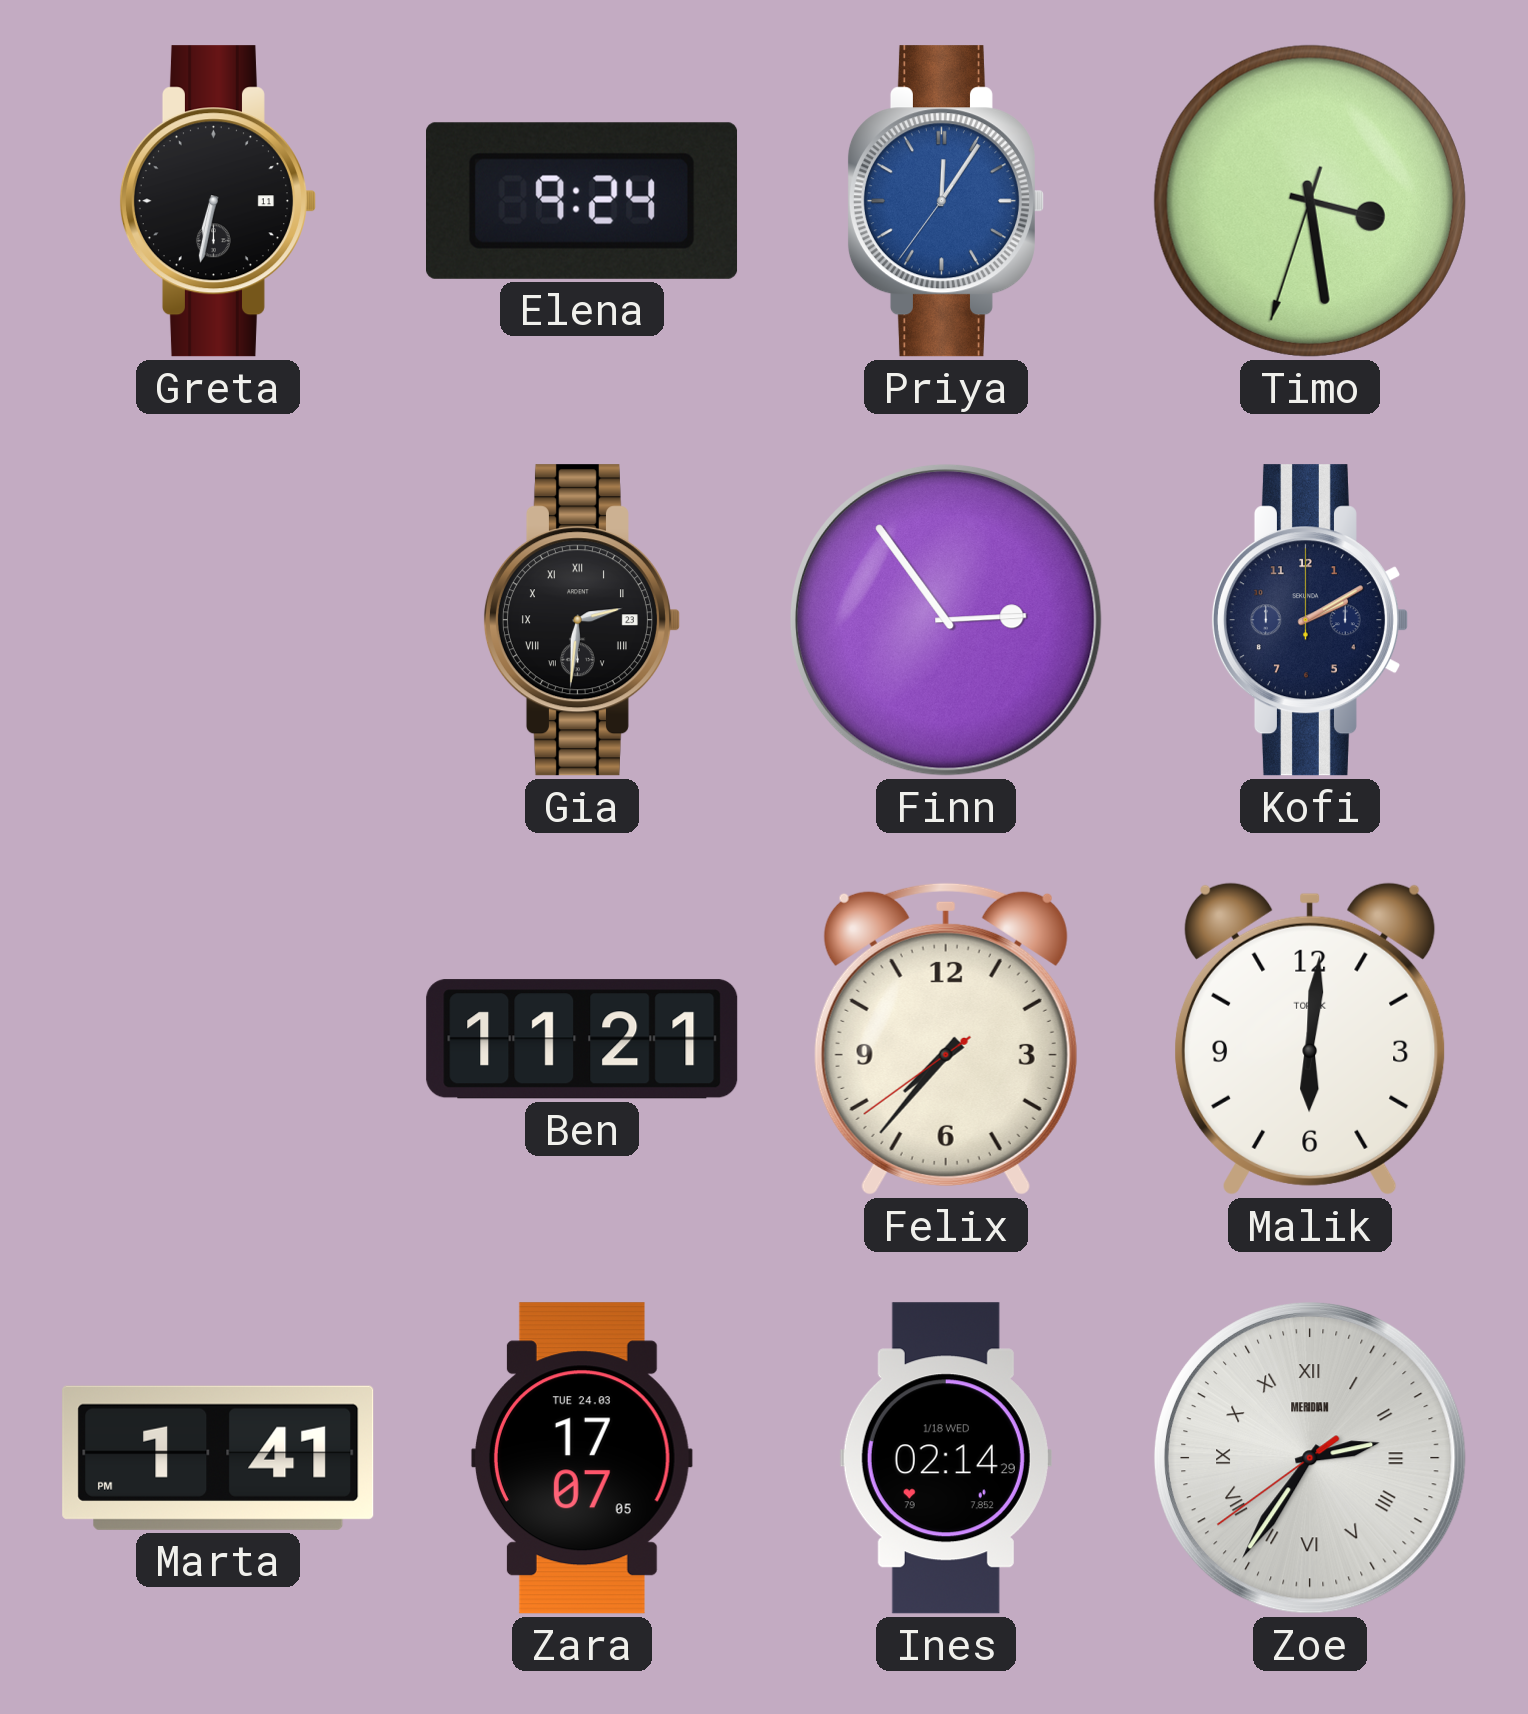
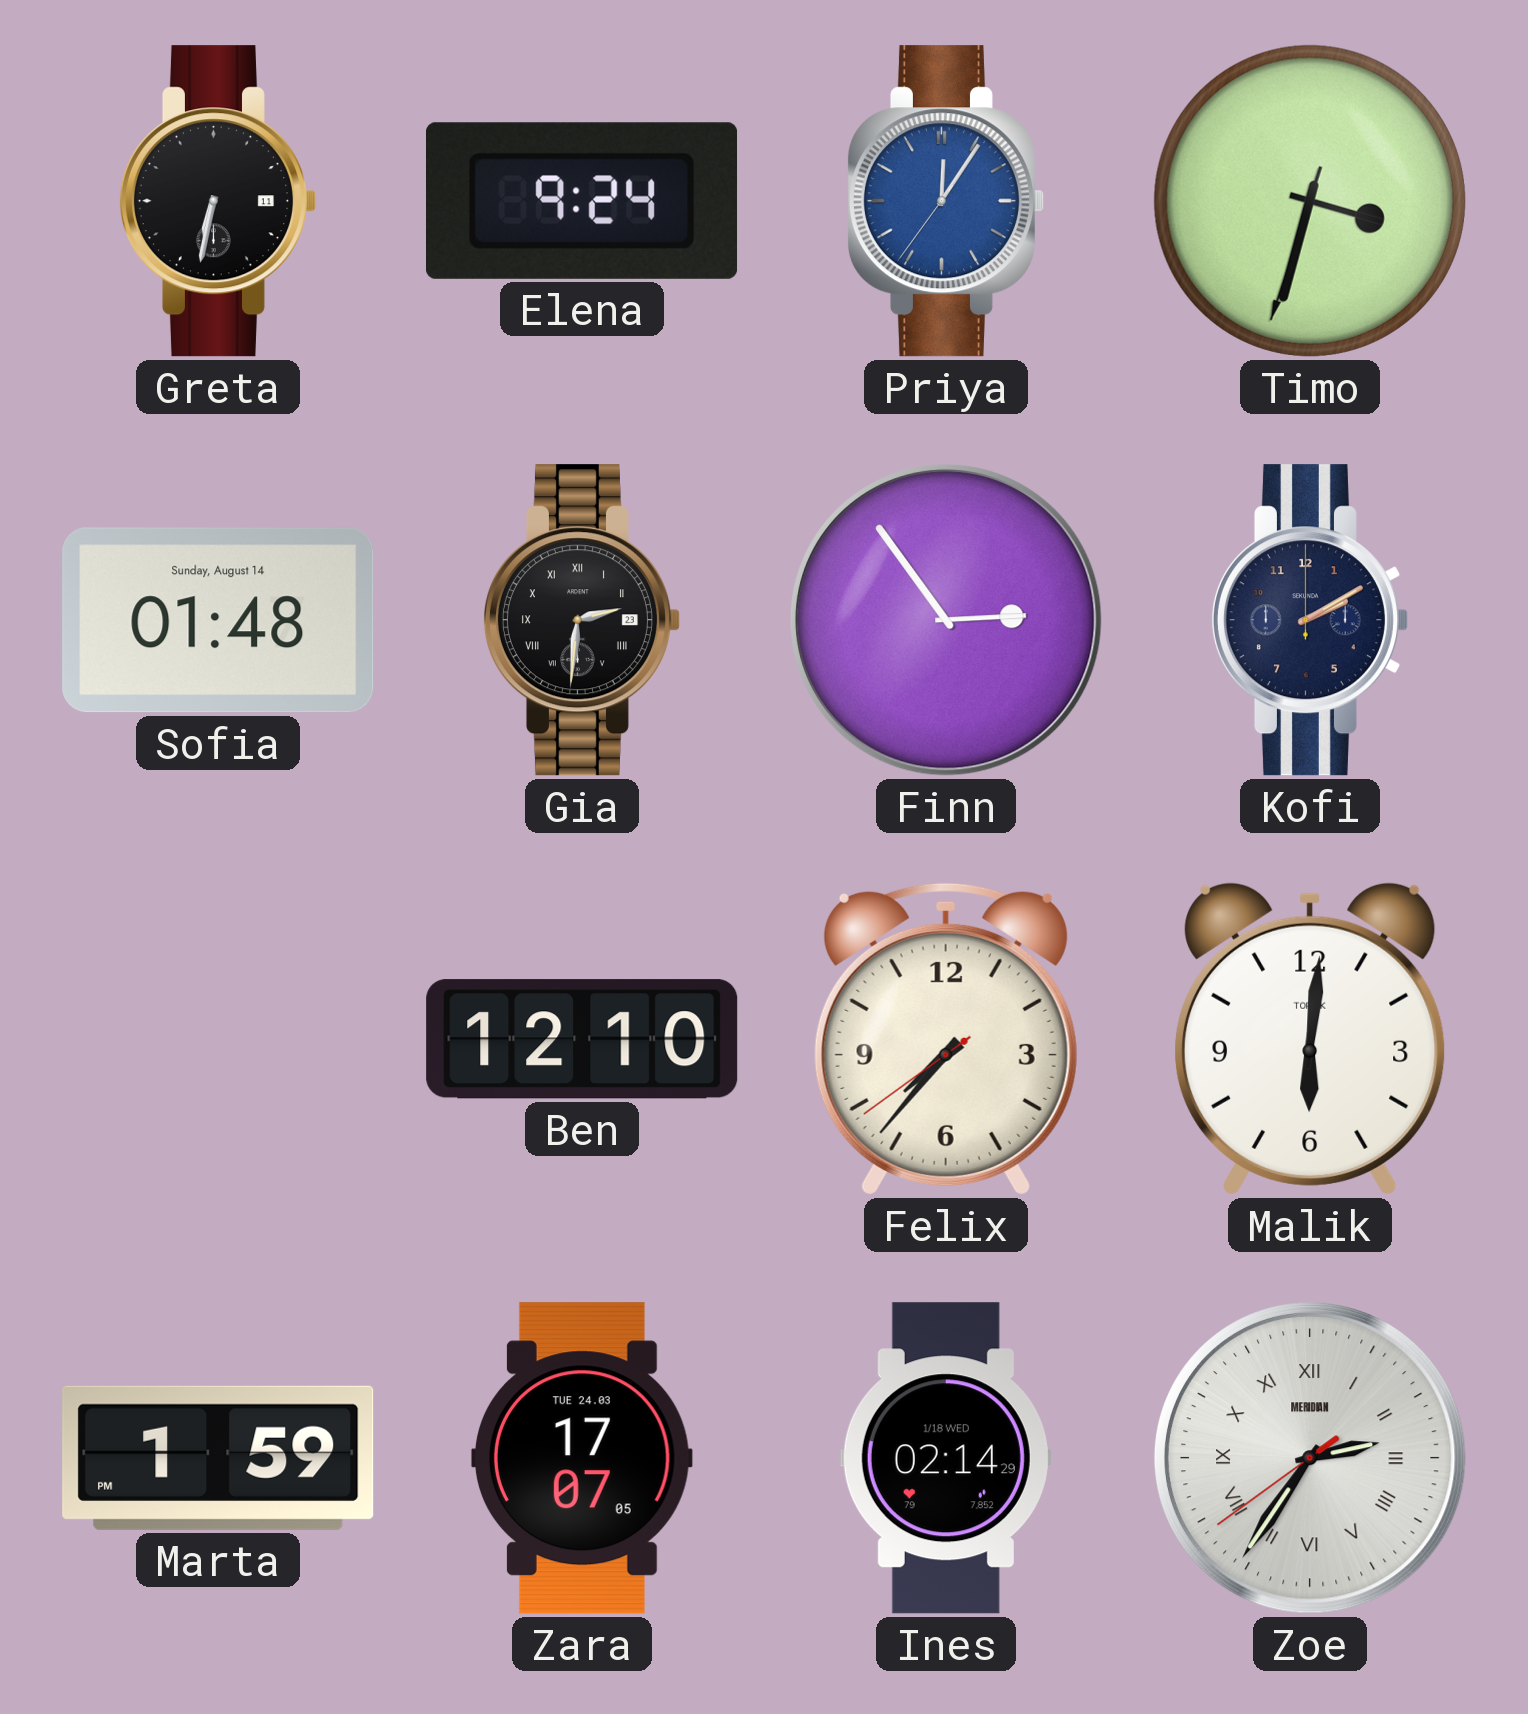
Timo: 3:28 -> 3:32 (1310, 201)
Sofia: none -> 01:48 (218, 620)
Ben: 11:21 -> 12:10 (582, 1039)
Marta: 1:41 -> 1:59 (218, 1458)
